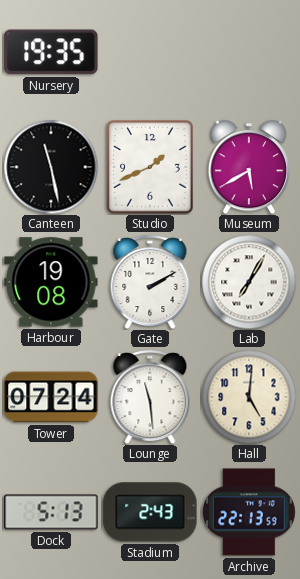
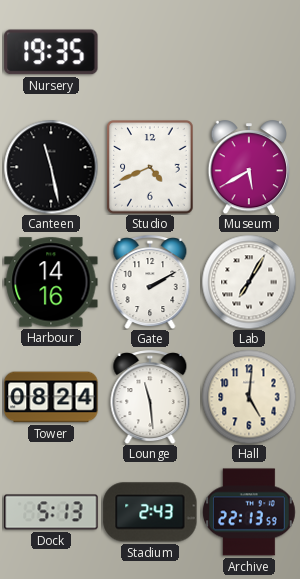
Studio: 1:41 -> 4:41 (150, 167)
Harbour: 19:08 -> 14:16 (51, 282)
Tower: 07:24 -> 08:24 (51, 397)
